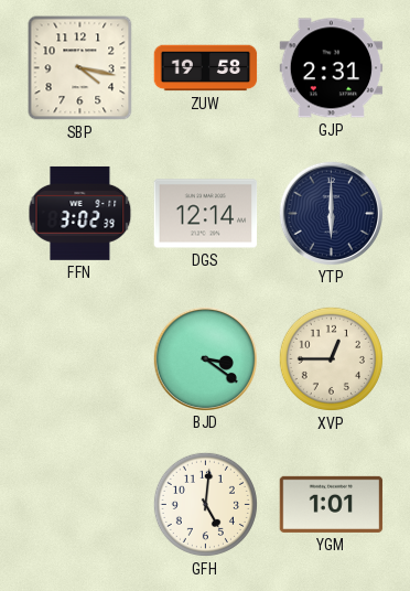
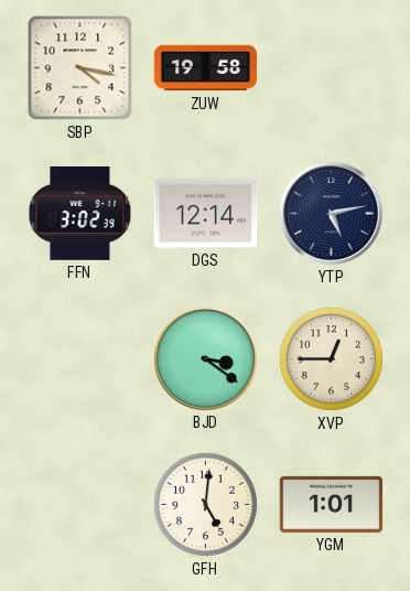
GJP: 2:31 -> none (332, 68)
YTP: 6:00 -> 5:13 (331, 213)
